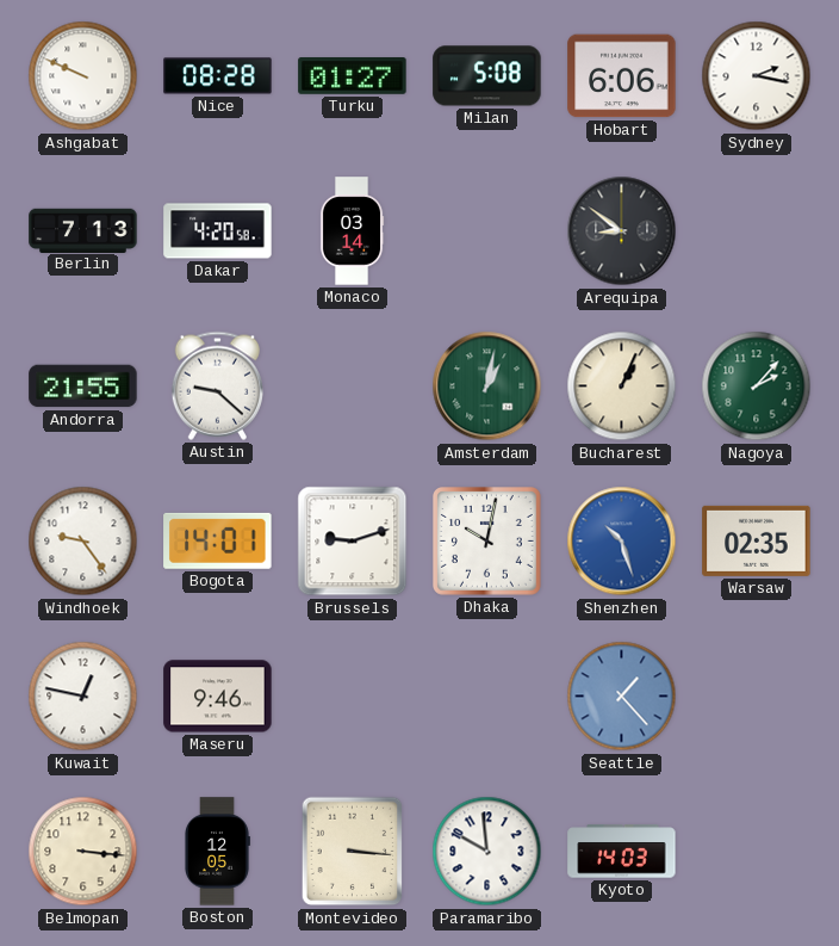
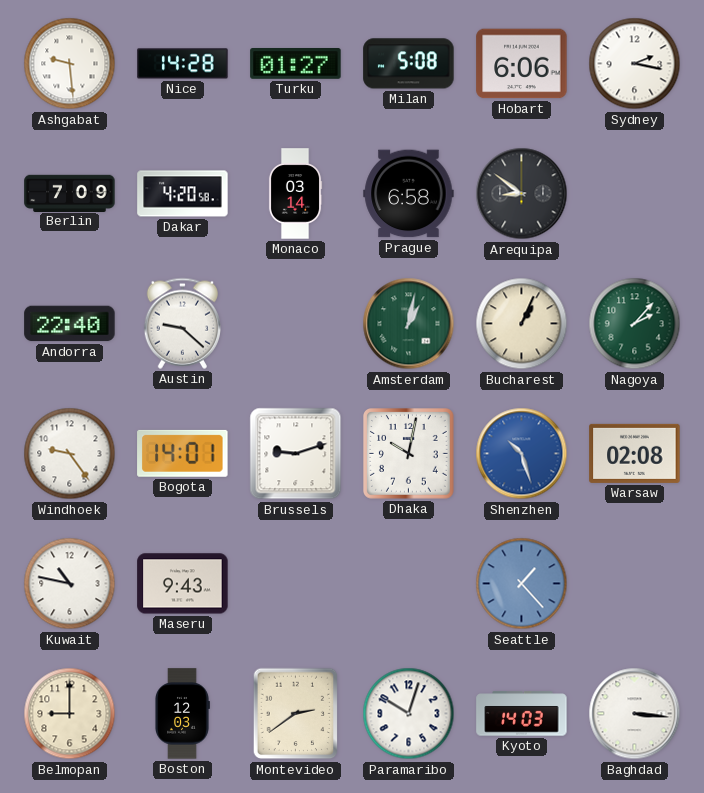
Ashgabat: 9:49 -> 9:29 (70, 64)
Nice: 08:28 -> 14:28 (183, 64)
Berlin: 7:13 -> 7:09 (70, 193)
Prague: none -> 6:58 (409, 194)
Andorra: 21:55 -> 22:40 (70, 324)
Warsaw: 02:35 -> 02:08 (635, 453)
Kuwait: 12:47 -> 10:47 (70, 584)
Maseru: 9:46 -> 9:43 (183, 584)
Belmopan: 3:16 -> 9:00 (70, 714)
Boston: 12:05 -> 12:03 (183, 714)
Montevideo: 3:16 -> 2:39 (296, 714)
Paramaribo: 9:59 -> 10:03 (409, 714)
Baghdad: none -> 3:16 (635, 714)
